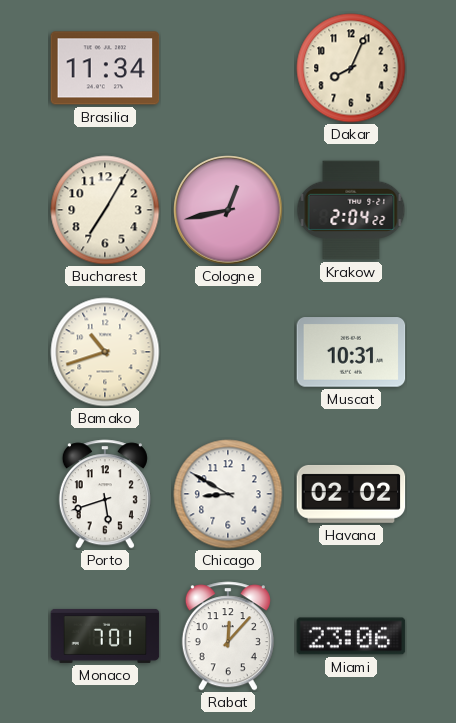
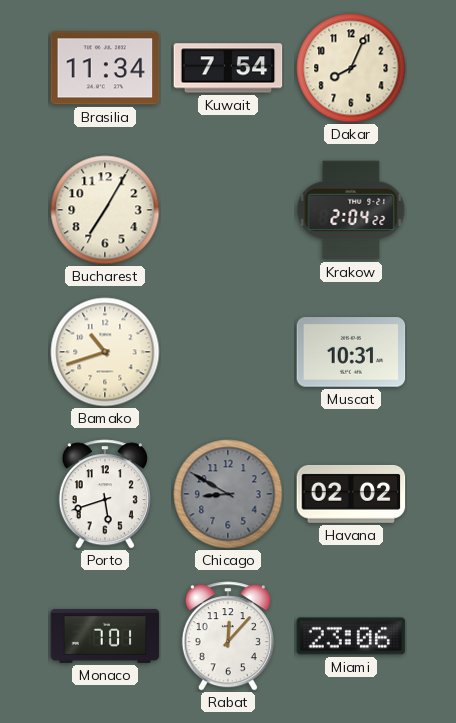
Kuwait: none -> 7:54 (228, 68)
Cologne: 12:43 -> none (228, 210)
Chicago dial: white -> grey (228, 494)
